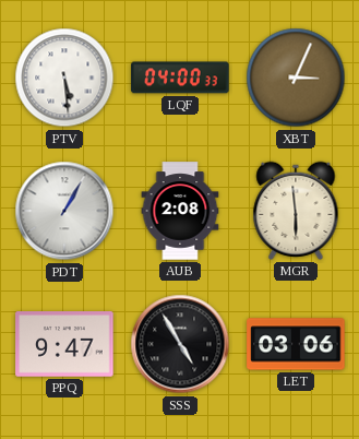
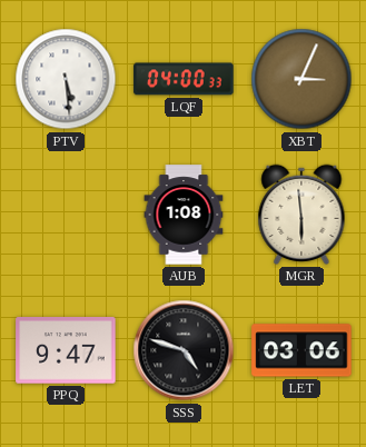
PDT: 1:05 -> none (64, 211)
AUB: 2:08 -> 1:08 (184, 215)
SSS: 4:55 -> 4:48 (184, 350)
